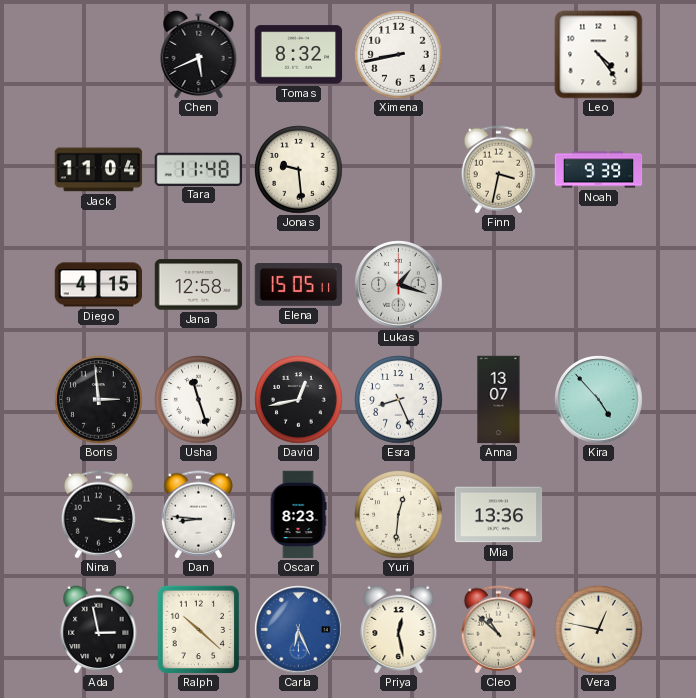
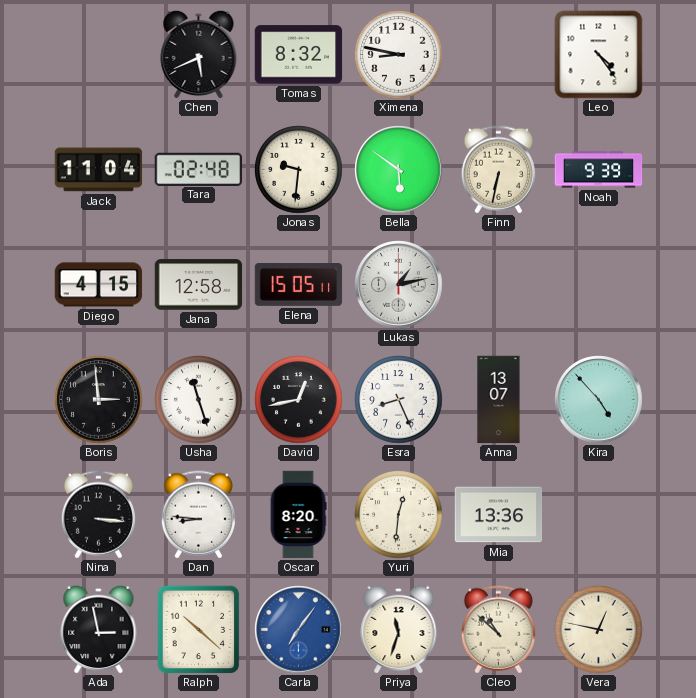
Ximena: 8:43 -> 8:47 (399, 55)
Tara: 11:48 -> 02:48 (199, 169)
Jonas: 9:29 -> 9:31 (299, 170)
Bella: none -> 5:51 (399, 170)
Finn: 3:32 -> 6:32 (498, 170)
Lukas: 1:18 -> 1:13 (399, 285)
Oscar: 8:23 -> 8:20 (298, 515)
Carla: 6:26 -> 7:06 (299, 630)
Priya: 12:28 -> 11:33 (399, 629)
